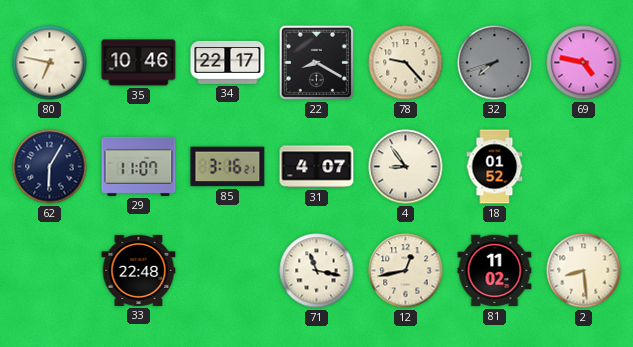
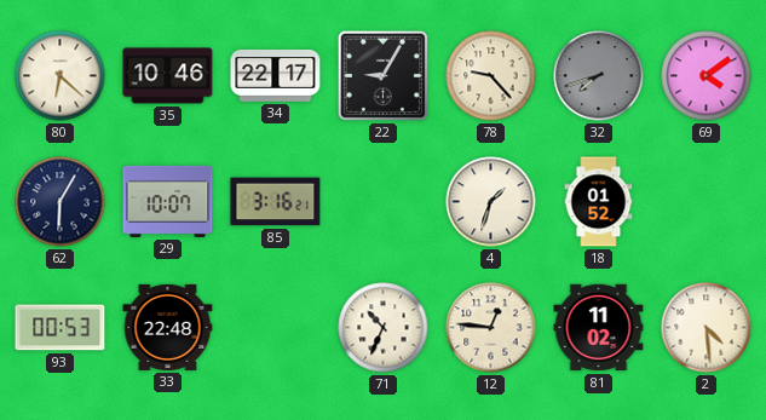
80: 6:47 -> 6:22 (61, 76)
22: 8:20 -> 9:05 (382, 75)
69: 4:47 -> 4:09 (707, 76)
29: 11:07 -> 10:07 (168, 201)
31: 4:07 -> none (317, 167)
4: 8:54 -> 1:33 (491, 202)
93: none -> 00:53 (61, 328)
71: 11:17 -> 10:34 (384, 328)
12: 12:43 -> 12:46 (491, 328)
2: 8:29 -> 4:29 (707, 328)
